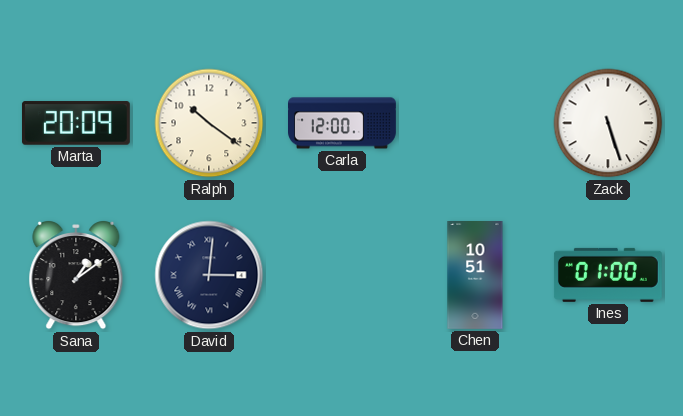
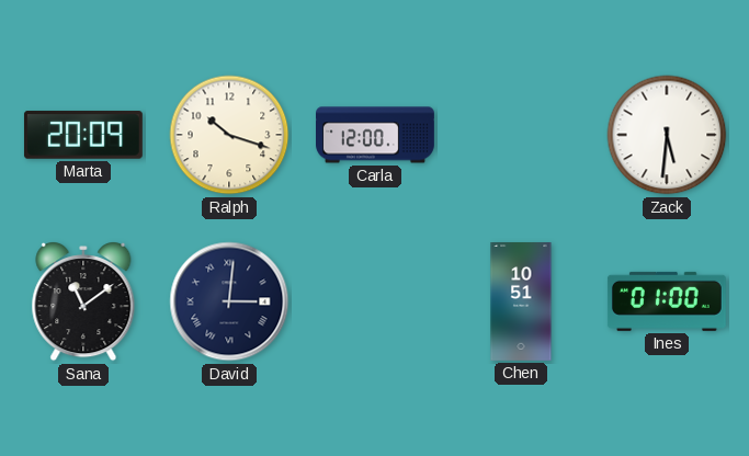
Ralph: 10:21 -> 10:18 (229, 135)
Zack: 5:27 -> 5:31 (667, 135)
Sana: 1:09 -> 11:09 (83, 303)
